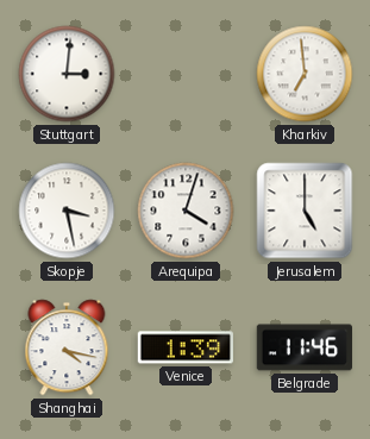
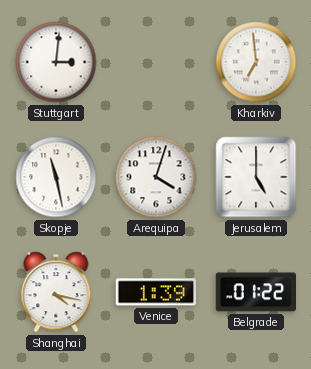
Skopje: 3:28 -> 11:28 (56, 177)
Belgrade: 11:46 -> 01:22 (255, 292)
